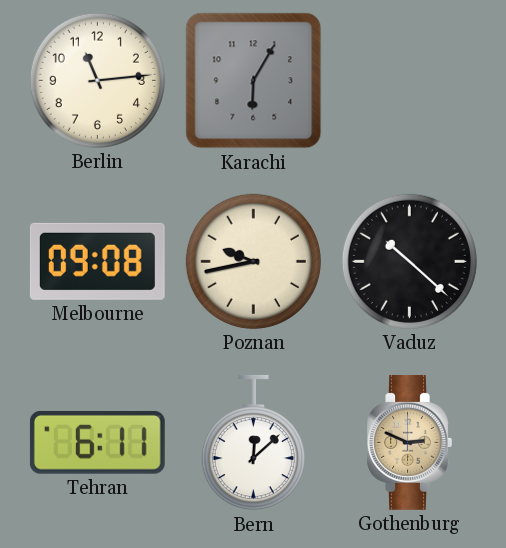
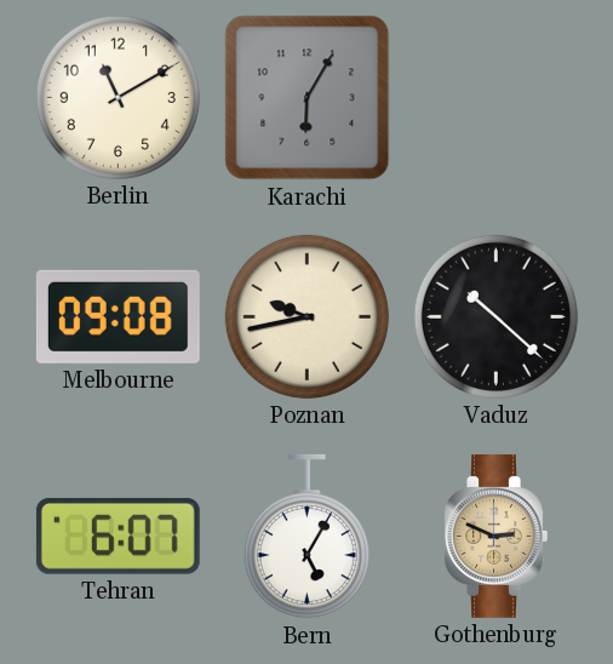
Berlin: 11:14 -> 11:10 (118, 97)
Tehran: 6:11 -> 6:07 (118, 536)
Bern: 12:08 -> 5:05 (306, 537)
